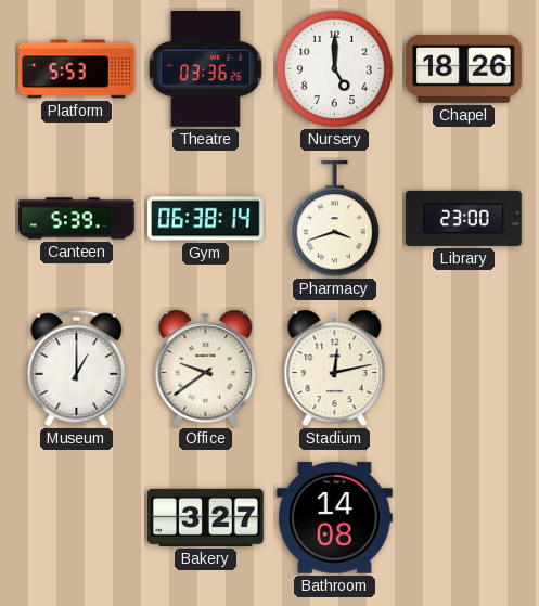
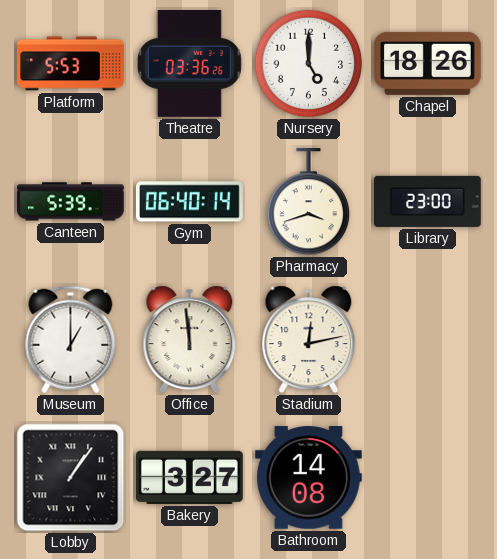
Gym: 06:38 -> 06:40 (189, 202)
Office: 9:39 -> 11:59 (190, 340)
Lobby: none -> 1:06 (71, 478)
